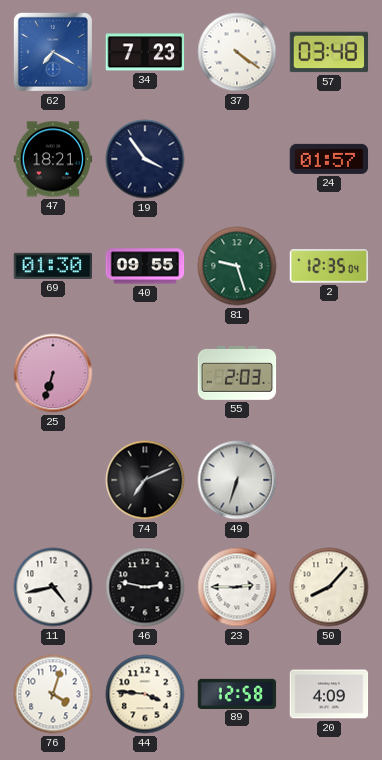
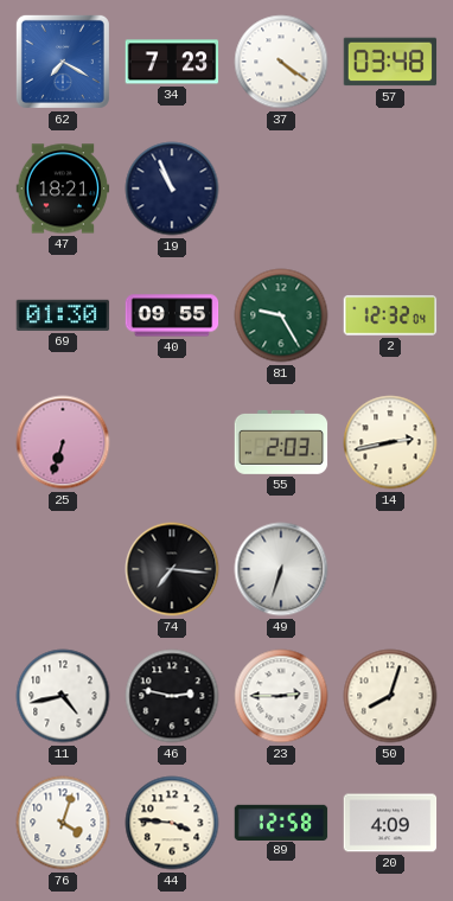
19: 3:54 -> 10:56 (172, 188)
24: 01:57 -> none (329, 159)
81: 9:27 -> 9:25 (281, 315)
2: 12:35 -> 12:32 (390, 315)
14: none -> 2:43 (390, 442)
74: 7:11 -> 7:16 (172, 569)
50: 8:07 -> 8:03 (390, 696)
